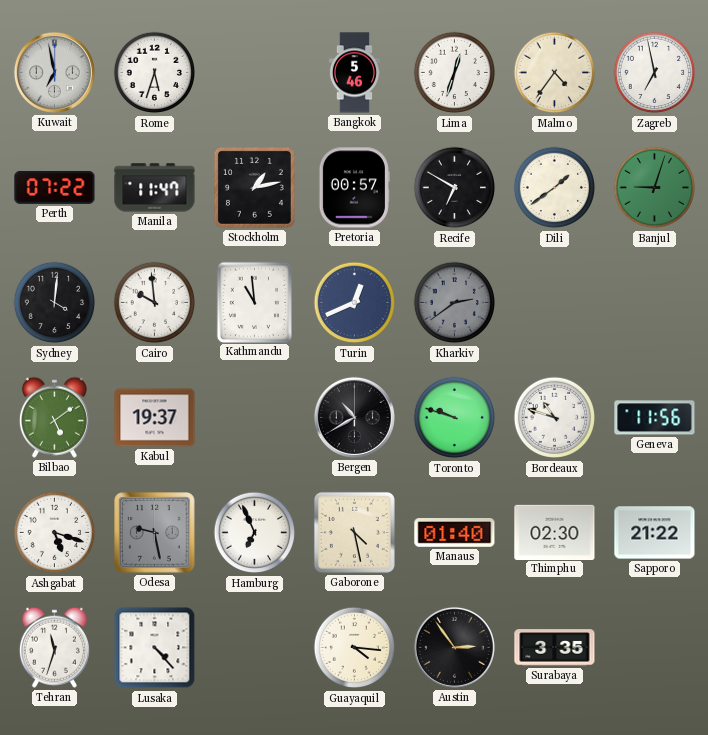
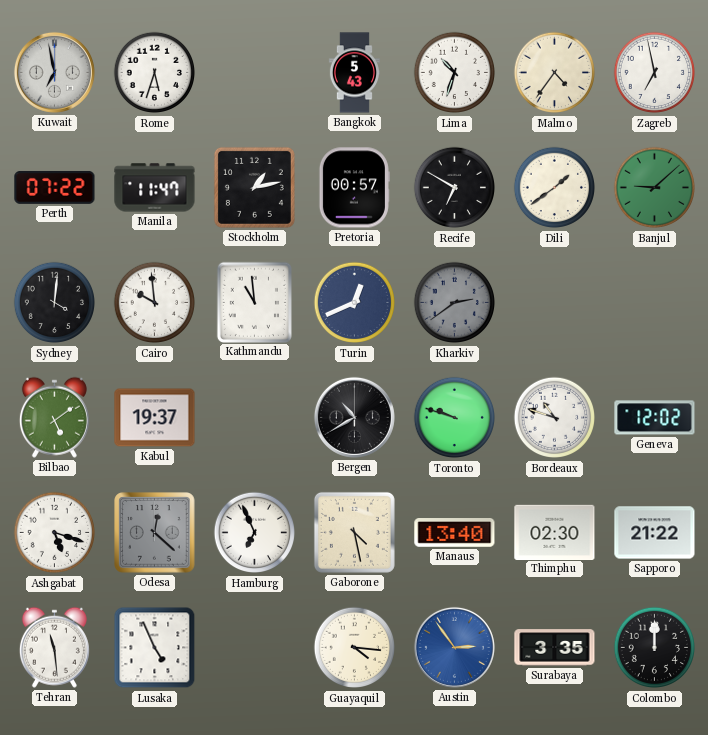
Bangkok: 5:46 -> 5:43 (354, 73)
Lima: 12:33 -> 10:33 (455, 73)
Banjul: 9:03 -> 9:08 (655, 188)
Geneva: 11:56 -> 12:02 (655, 418)
Odesa: 9:28 -> 12:22 (155, 533)
Manaus: 01:40 -> 13:40 (455, 533)
Tehran: 11:33 -> 11:29 (54, 647)
Lusaka: 4:23 -> 4:56 (155, 648)
Austin dial: black -> blue (454, 647)
Colombo: none -> 12:00 (655, 648)
